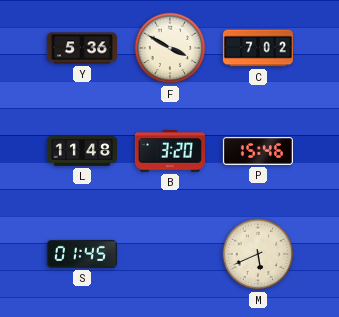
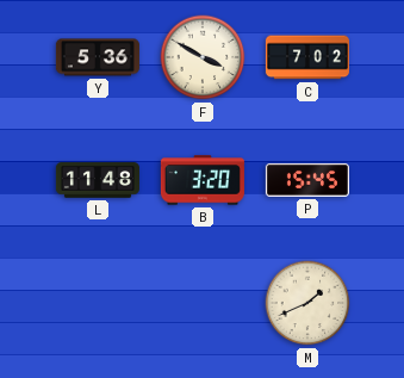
P: 15:46 -> 15:45 (307, 181)
S: 01:45 -> none (82, 254)
M: 5:41 -> 1:41 (307, 303)
